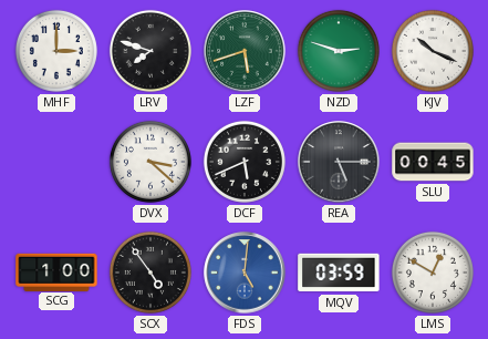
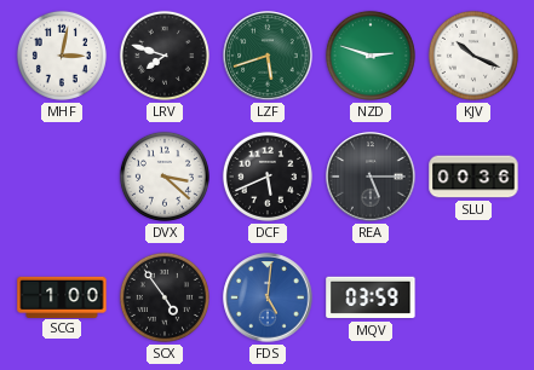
MHF: 3:00 -> 3:02 (62, 56)
SLU: 00:45 -> 00:36 (473, 177)
LMS: 12:50 -> none (433, 273)
